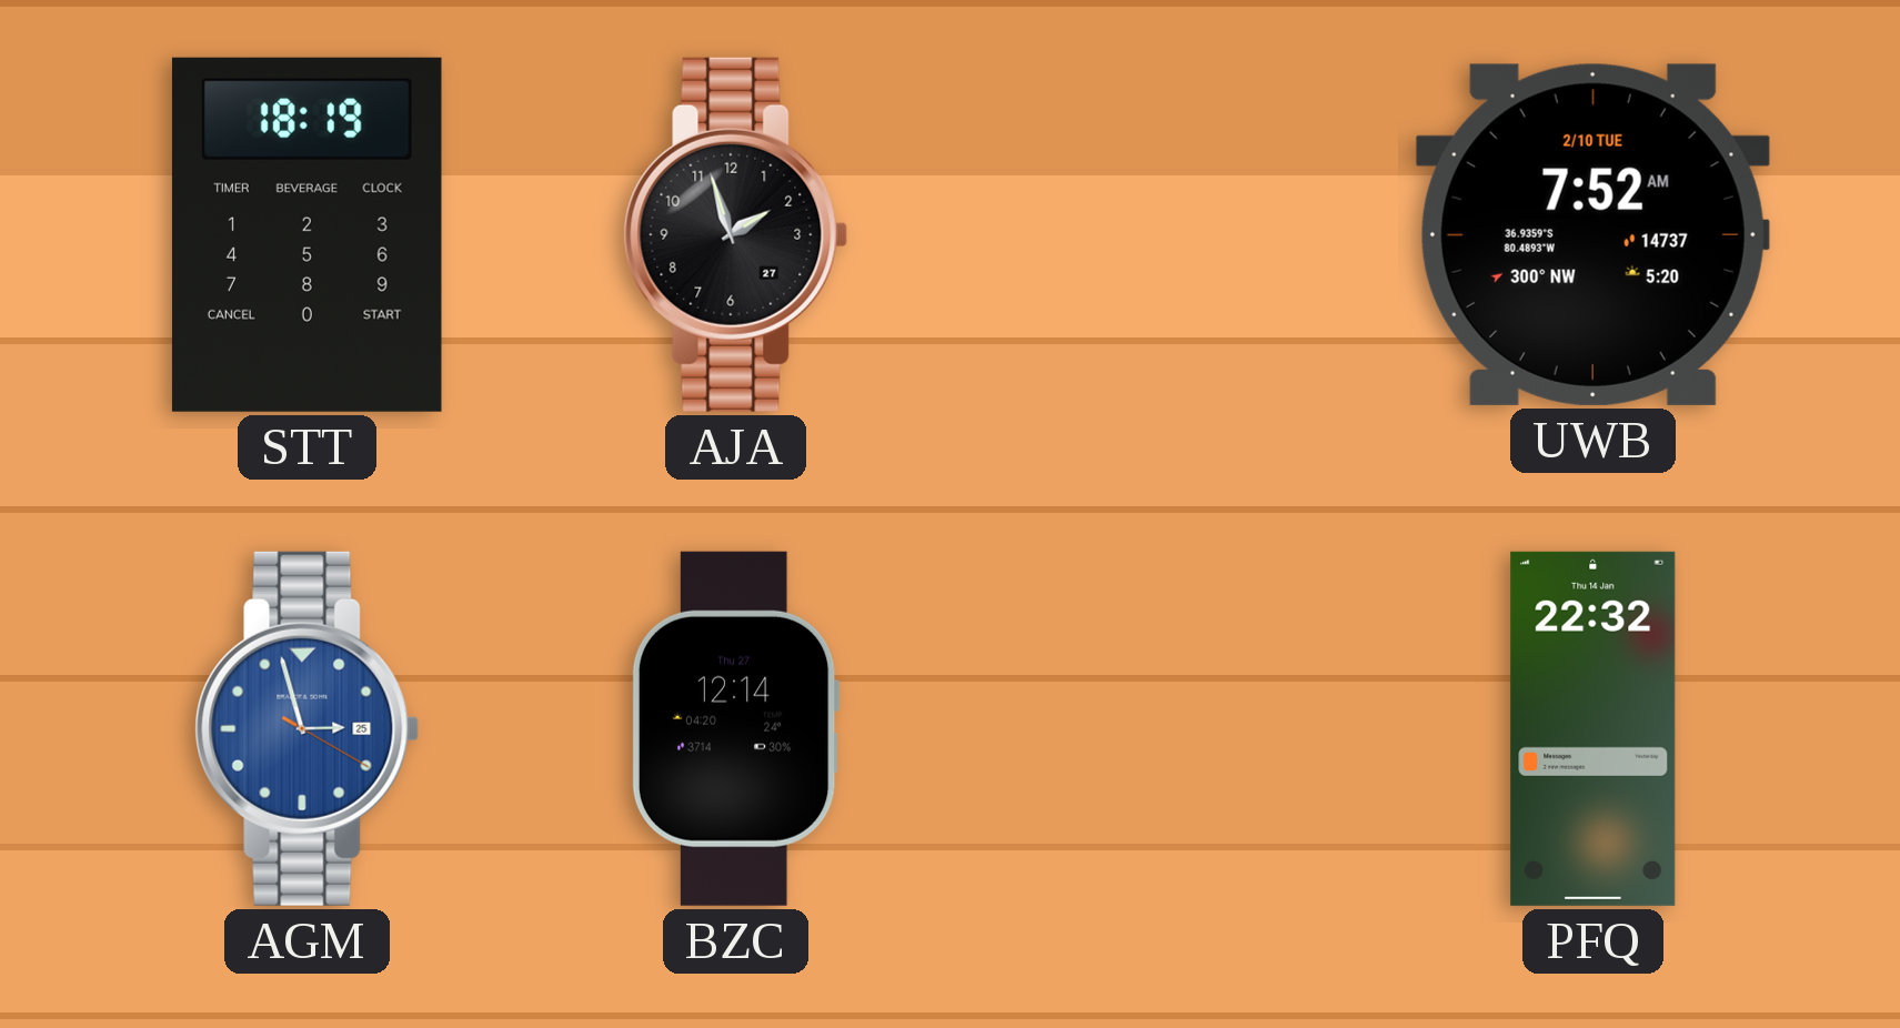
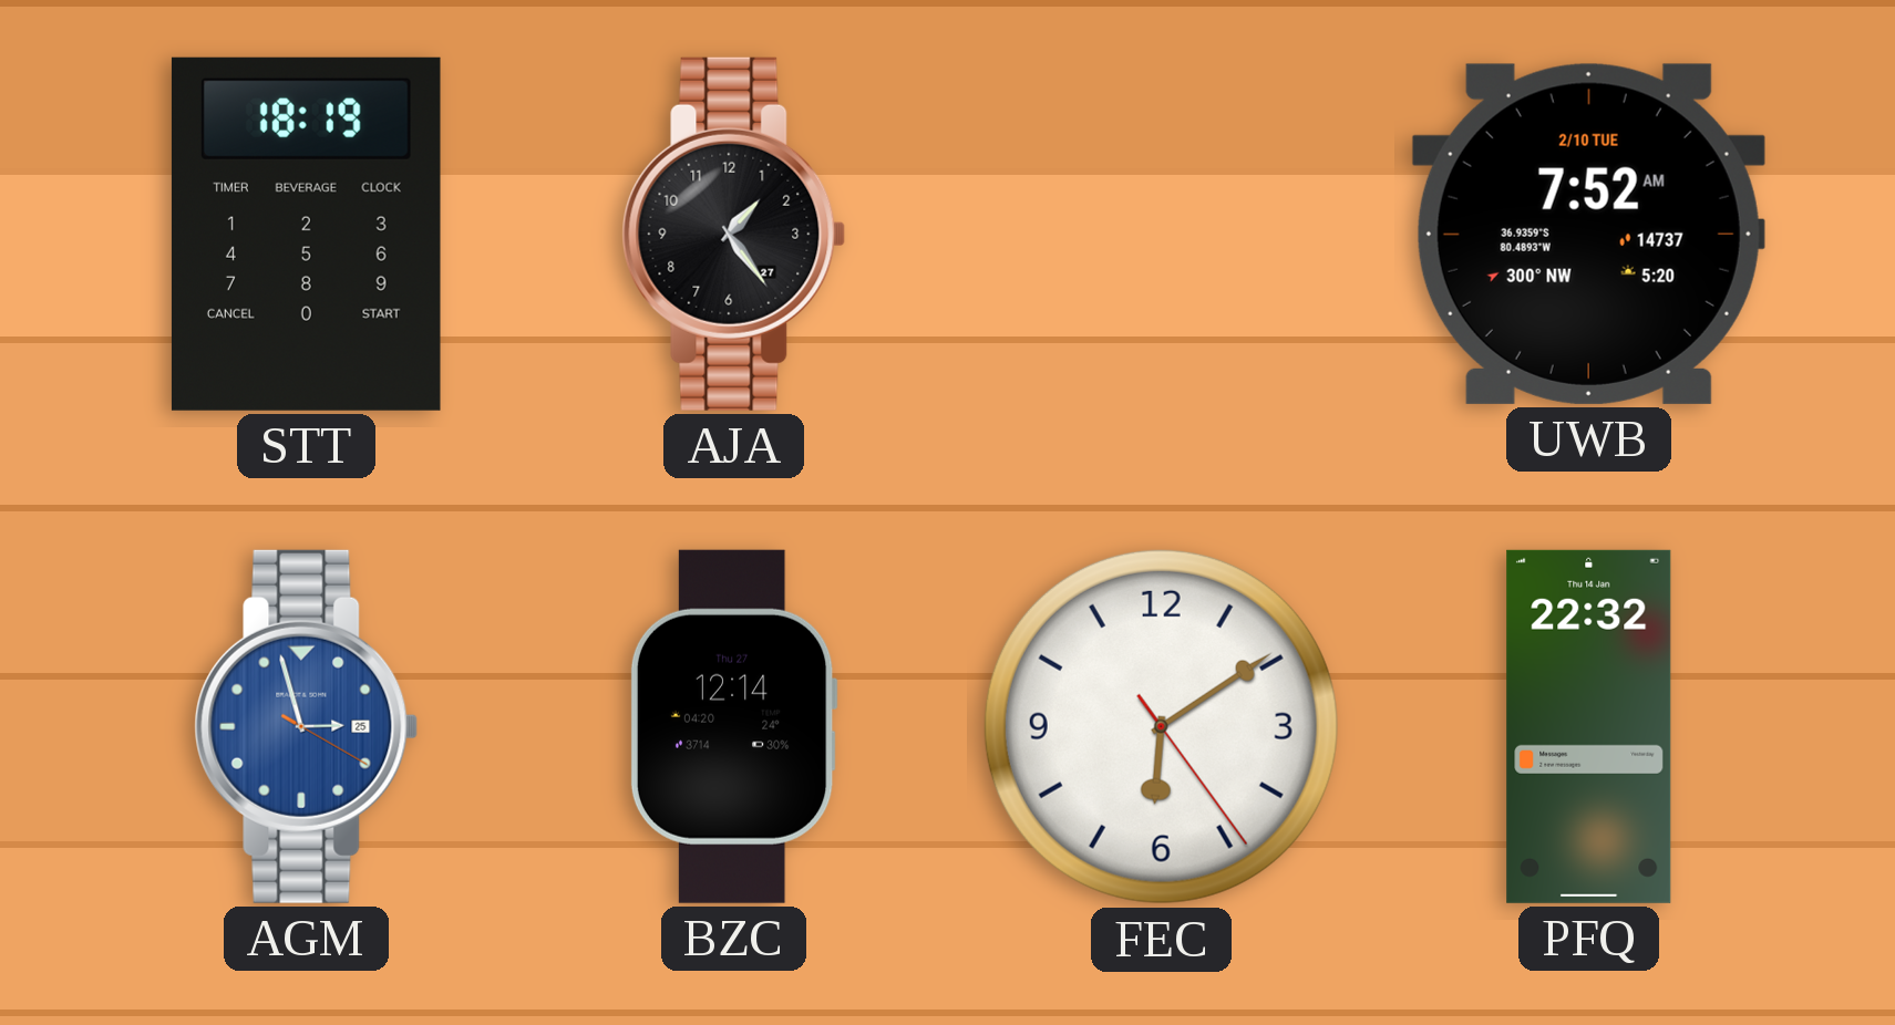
AJA: 1:57 -> 1:24 (734, 234)
FEC: none -> 6:09 (1161, 726)
